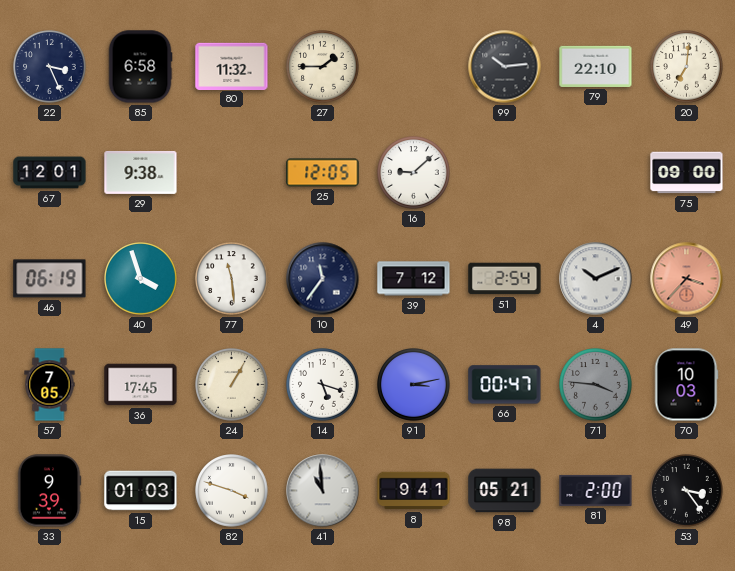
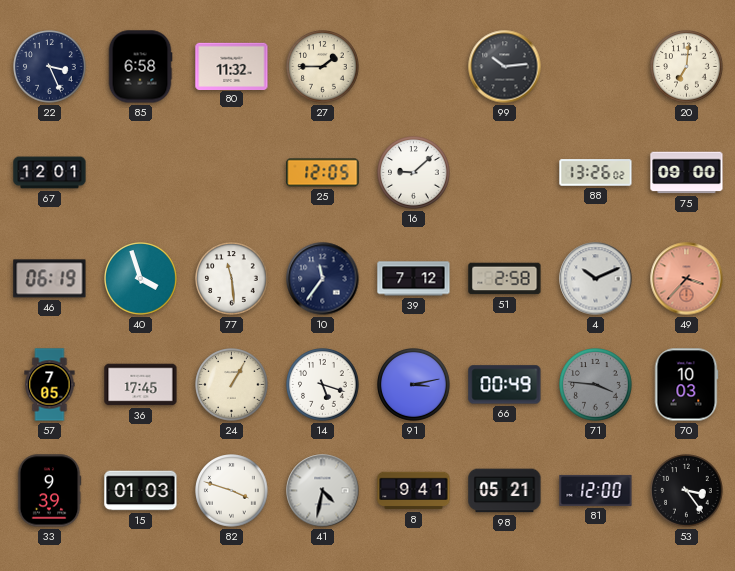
79: 22:10 -> none (596, 66)
29: 9:38 -> none (141, 172)
88: none -> 13:26 (596, 173)
51: 2:54 -> 2:58 (505, 279)
66: 00:47 -> 00:49 (505, 385)
41: 10:59 -> 4:32 (323, 491)
81: 2:00 -> 12:00 (596, 490)
